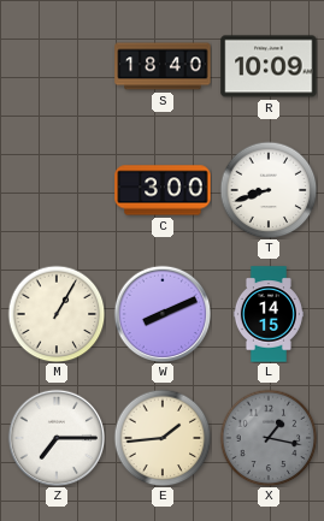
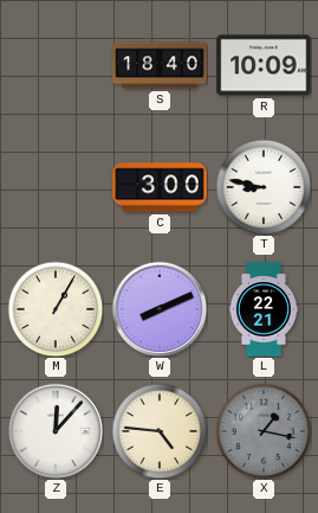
T: 8:42 -> 8:47 (264, 187)
L: 14:15 -> 22:21 (264, 309)
Z: 7:15 -> 12:07 (56, 431)
E: 1:44 -> 4:46 (160, 431)
